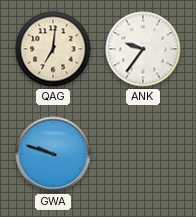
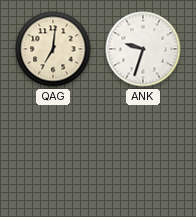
ANK: 9:36 -> 9:33 (143, 49)
GWA: 9:48 -> none (53, 154)
